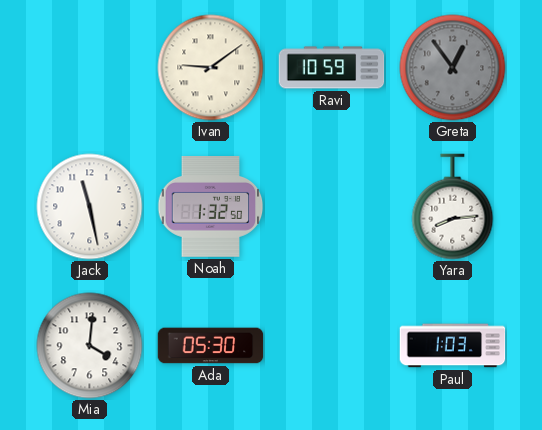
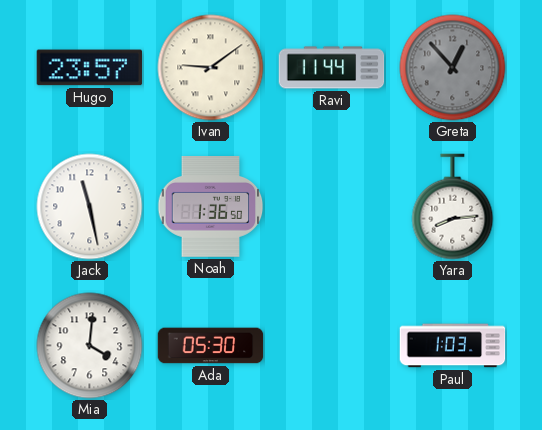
Hugo: none -> 23:57 (90, 68)
Ravi: 10:59 -> 11:44 (332, 68)
Greta: 12:54 -> 12:53 (453, 68)
Noah: 1:32 -> 1:36 (210, 207)
